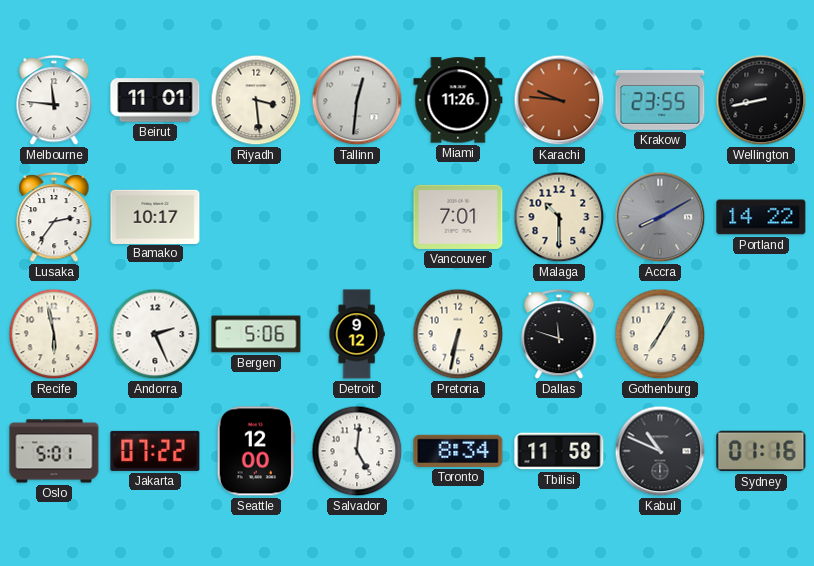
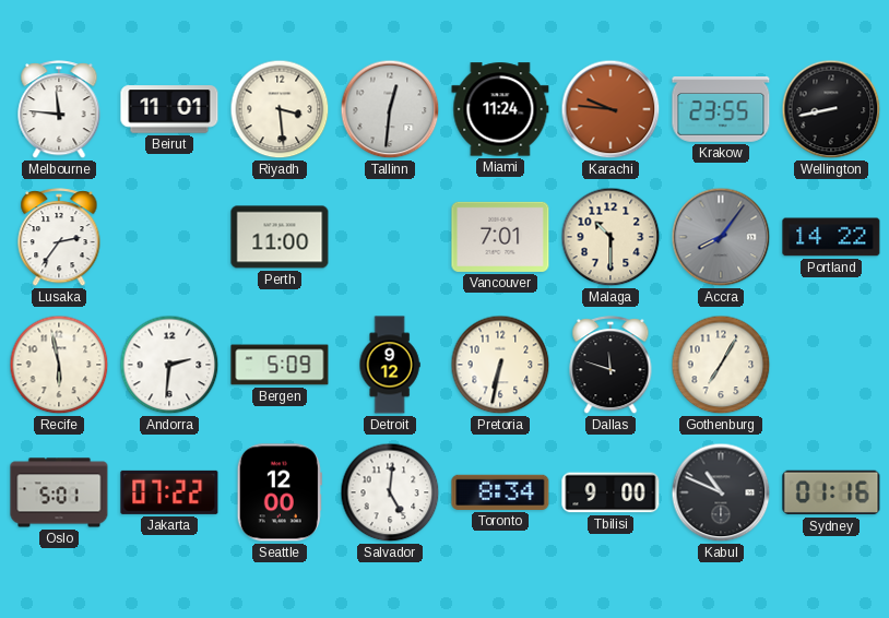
Miami: 11:26 -> 11:24 (500, 109)
Bamako: 10:17 -> none (155, 216)
Perth: none -> 11:00 (280, 237)
Accra: 8:10 -> 8:06 (721, 237)
Andorra: 2:26 -> 2:31 (169, 365)
Bergen: 5:06 -> 5:09 (280, 365)
Tbilisi: 11:58 -> 9:00 (611, 492)
